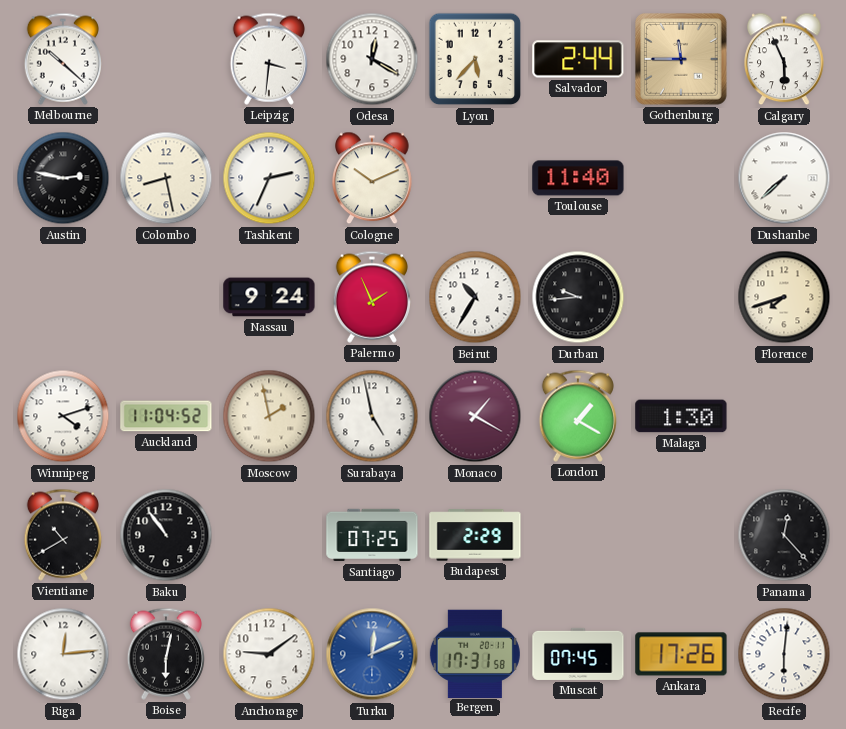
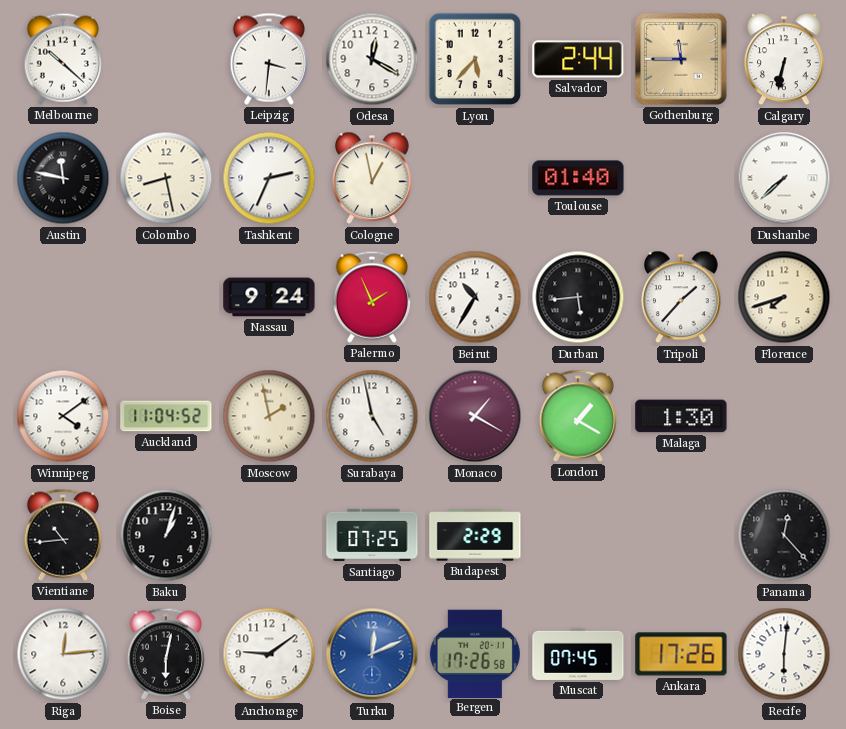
Calgary: 5:56 -> 6:32 (784, 59)
Austin: 2:47 -> 11:47 (63, 178)
Cologne: 10:11 -> 12:58 (372, 178)
Toulouse: 11:40 -> 01:40 (578, 178)
Durban: 9:44 -> 5:44 (578, 297)
Tripoli: none -> 1:37 (681, 297)
Winnipeg: 4:12 -> 4:09 (63, 416)
Vientiane: 10:40 -> 10:44 (63, 535)
Baku: 10:54 -> 1:03 (166, 535)
Bergen: 17:31 -> 17:26 (475, 653)
